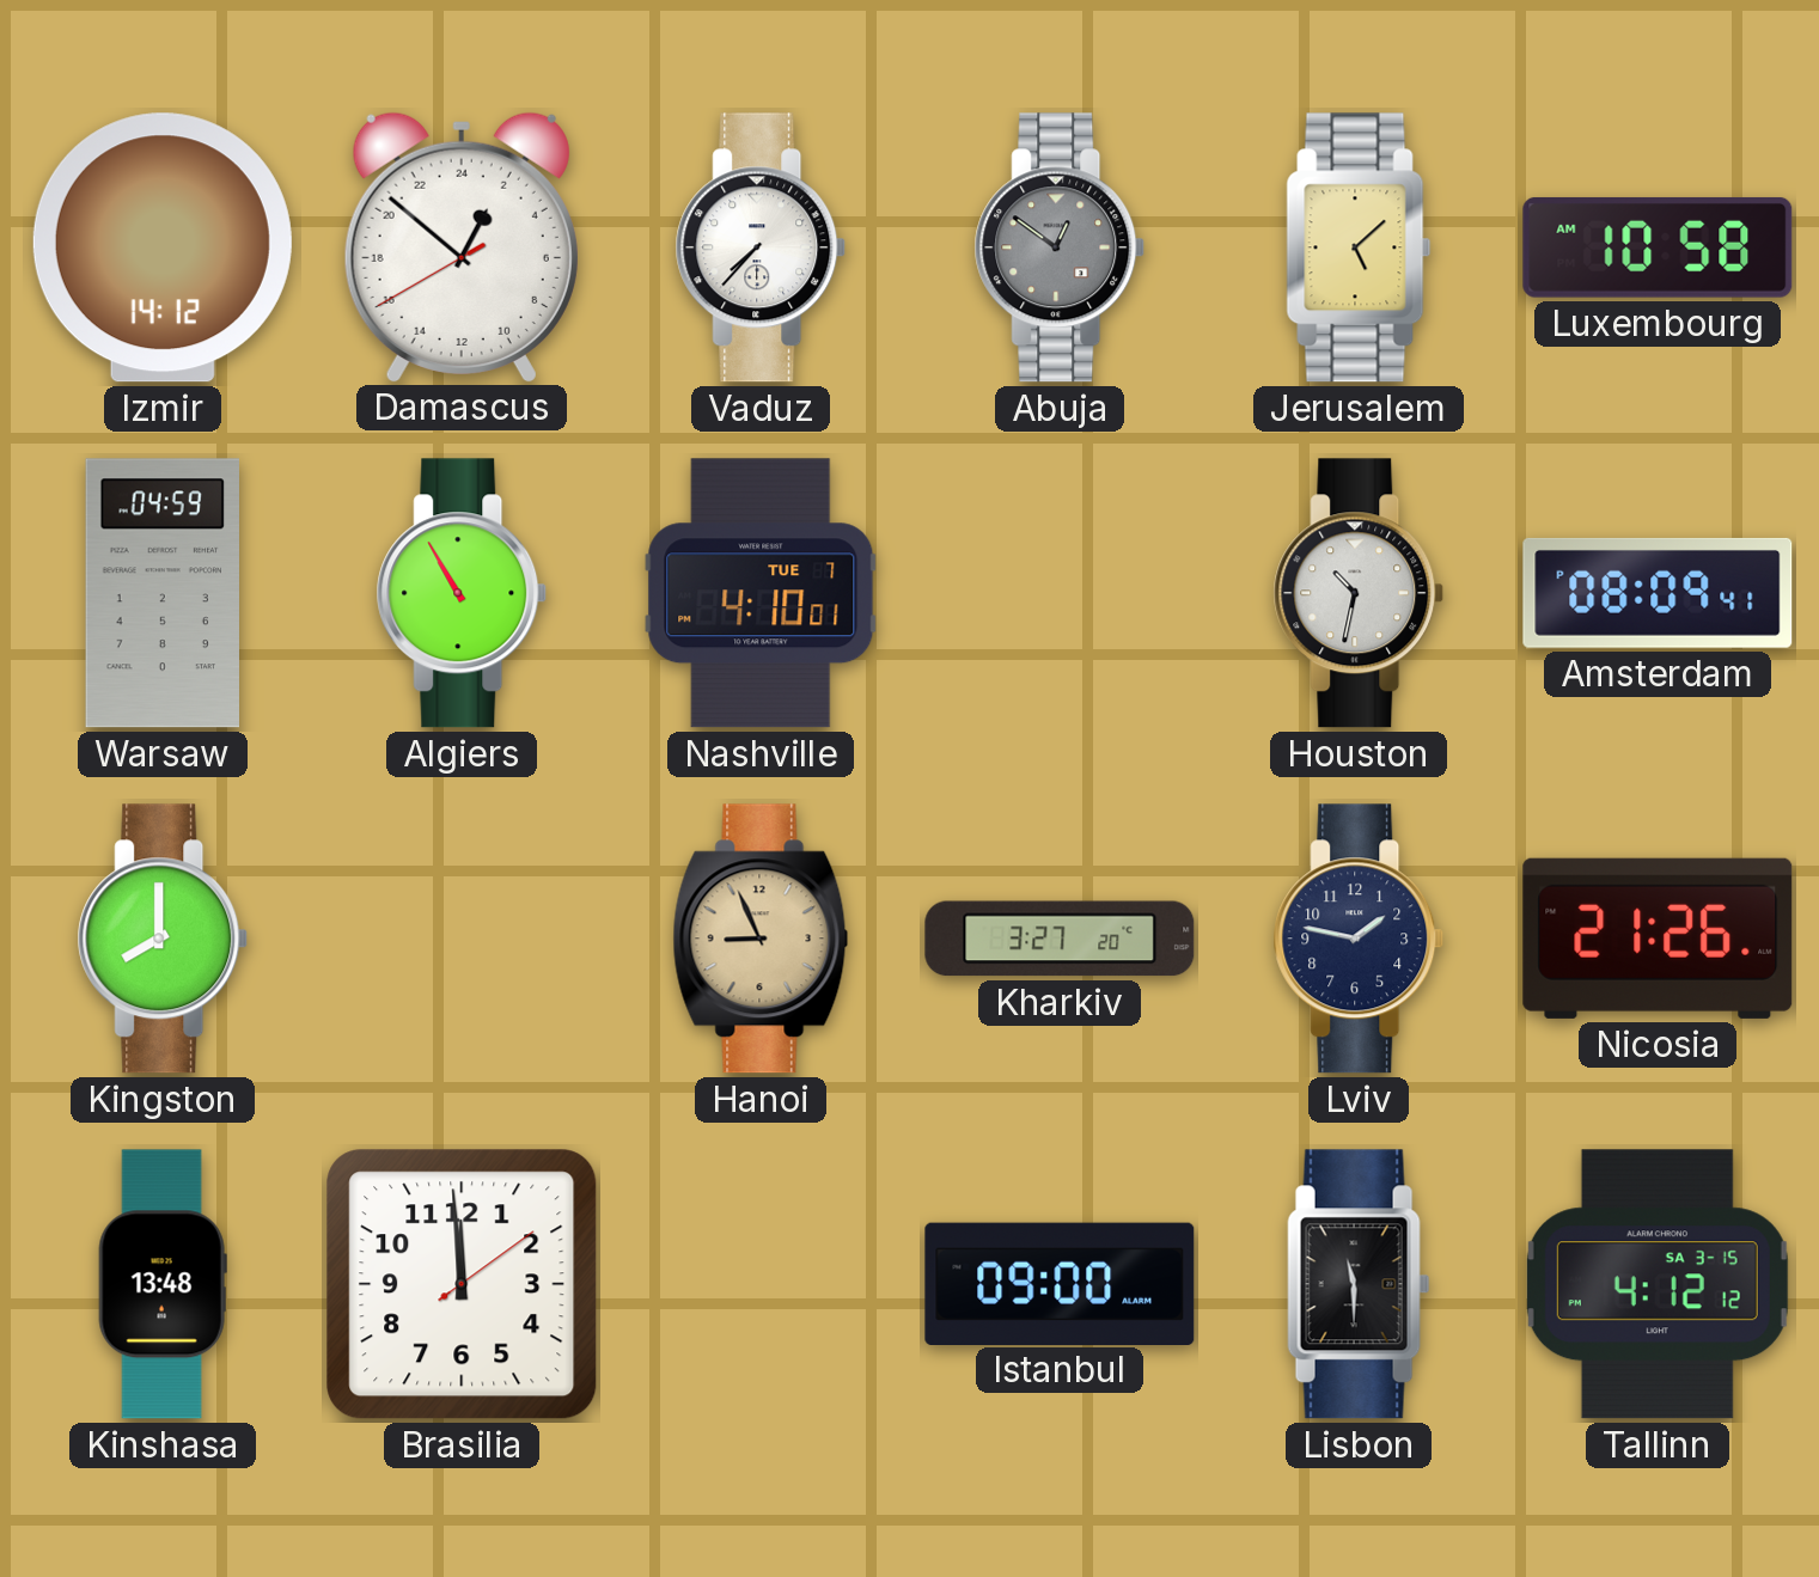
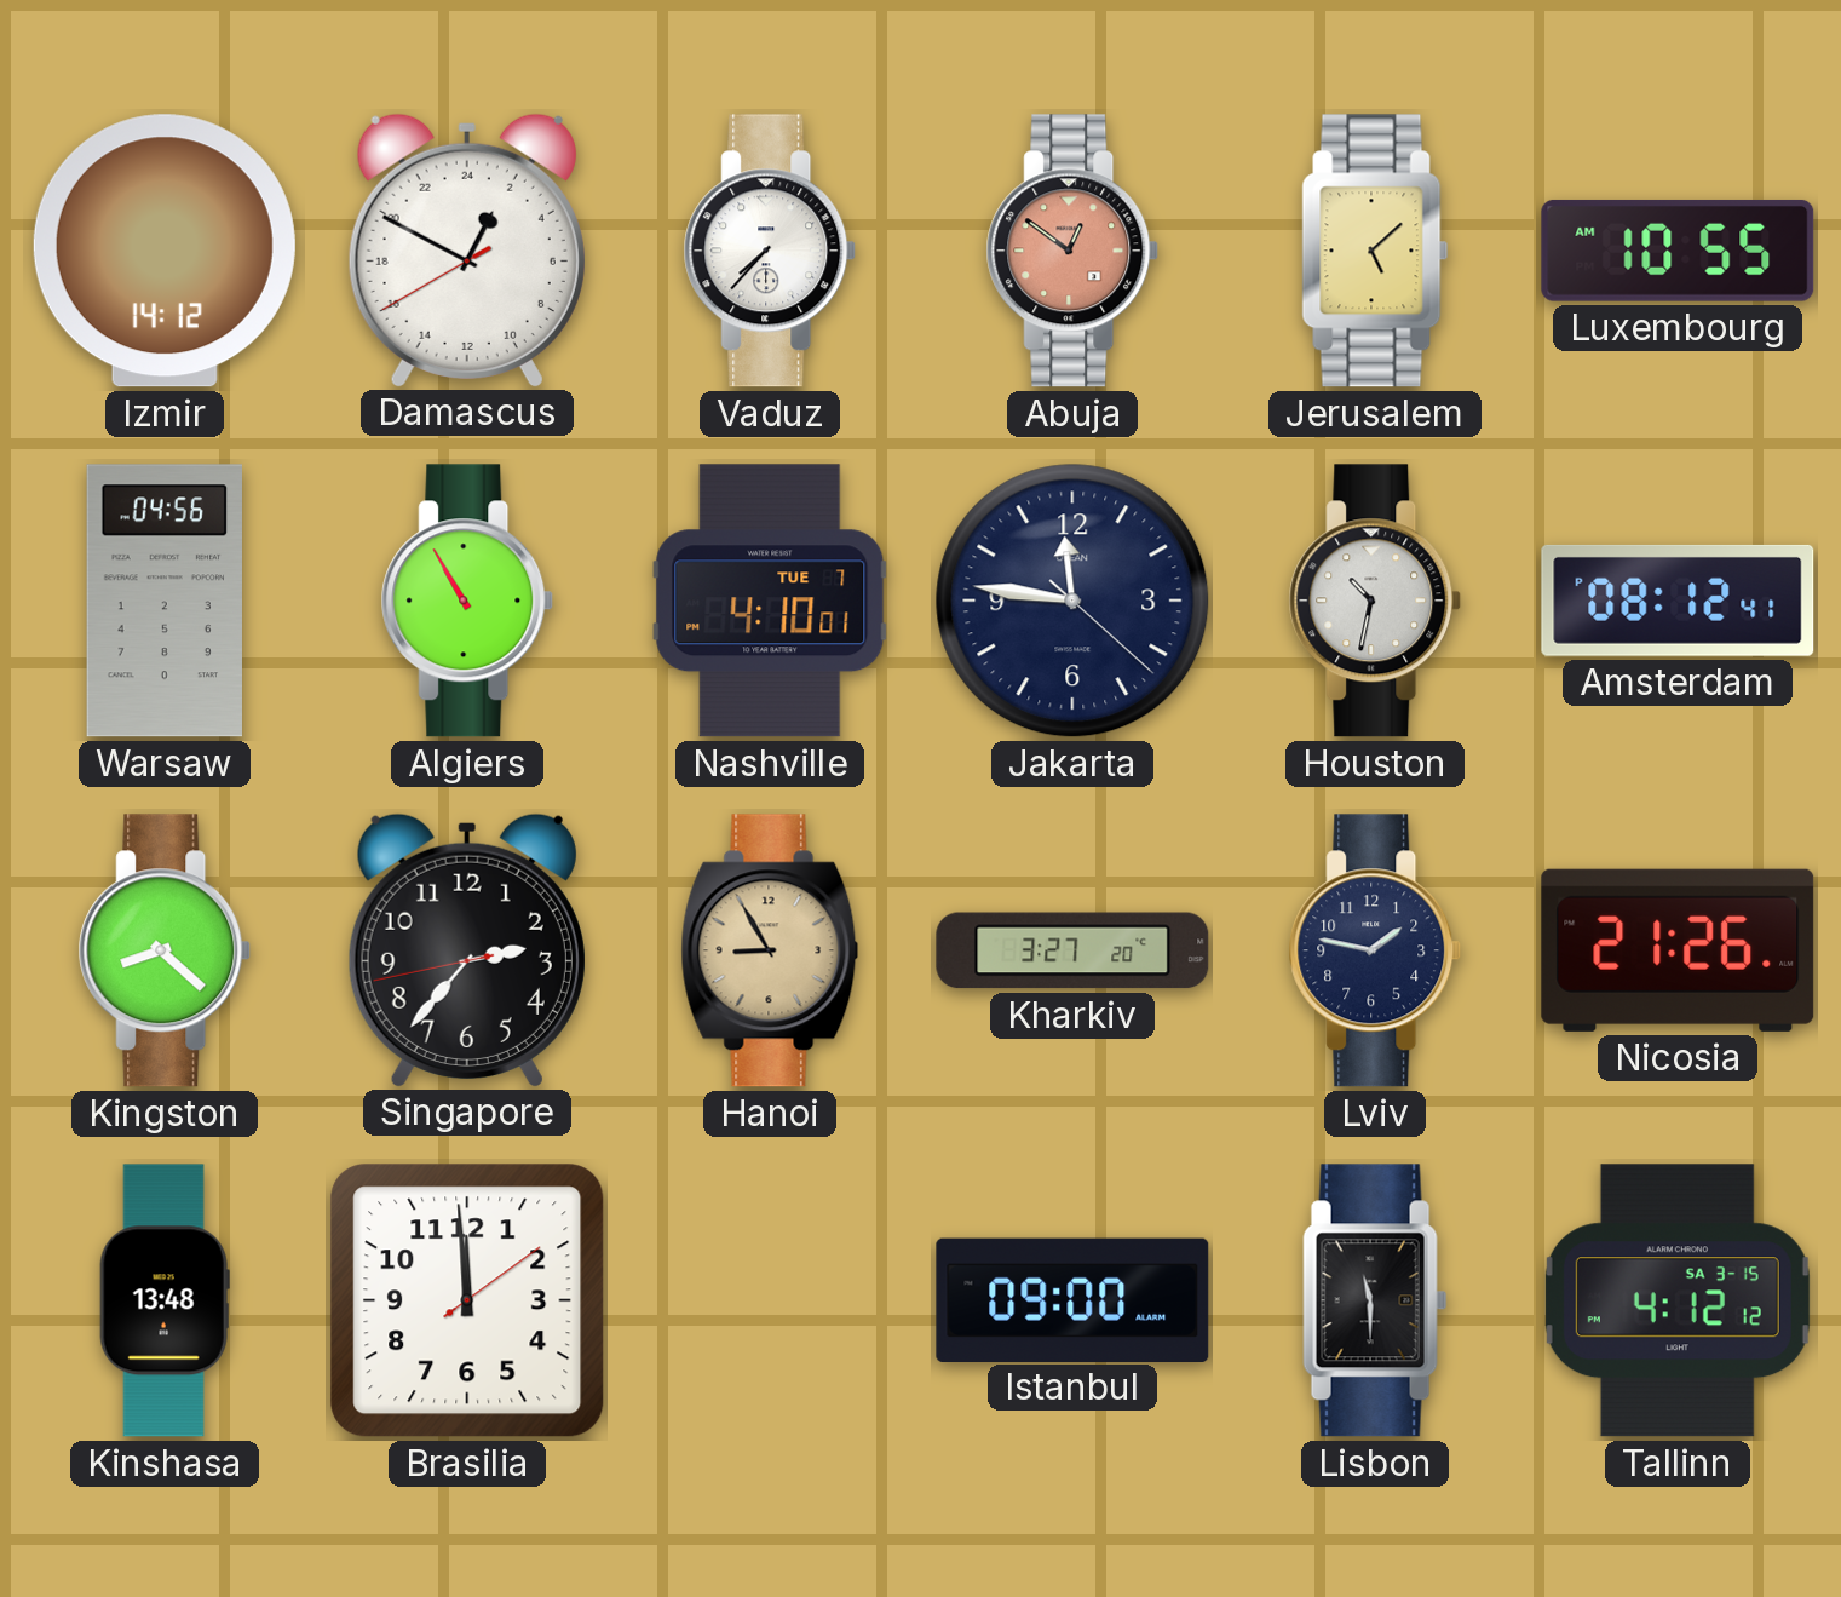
Damascus: 1:51 -> 1:49 (467, 249)
Abuja dial: grey -> salmon (1072, 251)
Luxembourg: 10:58 -> 10:55 (1678, 251)
Warsaw: 04:59 -> 04:56 (163, 601)
Jakarta: none -> 11:46 (1072, 601)
Amsterdam: 08:09 -> 08:12 (1678, 601)
Kingston: 8:00 -> 8:22 (165, 950)
Singapore: none -> 2:36 (467, 949)
Hanoi: 8:56 -> 8:55 (770, 950)
